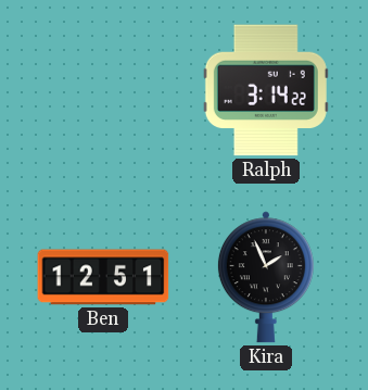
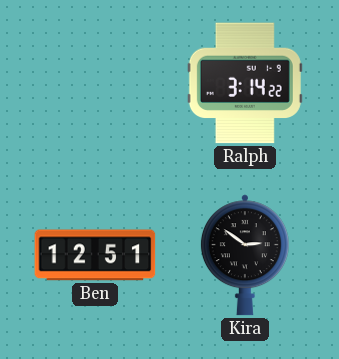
Kira: 1:56 -> 2:51 (245, 255)
